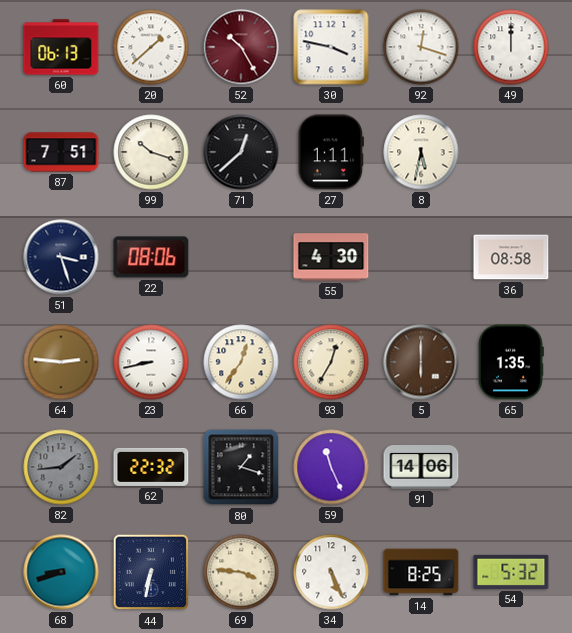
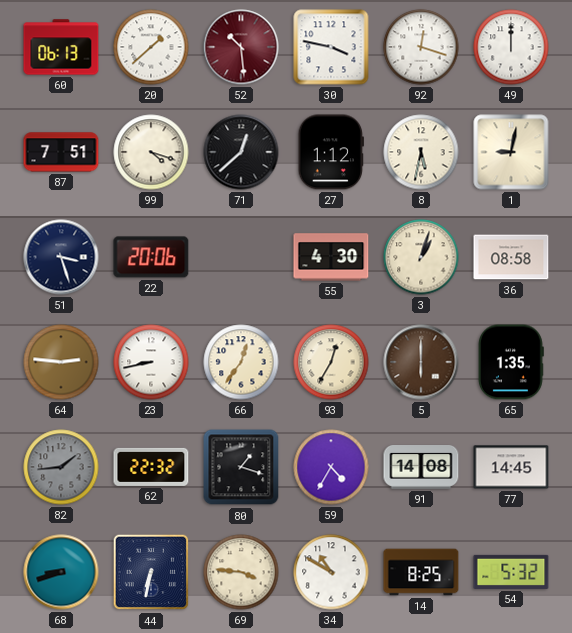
52: 10:25 -> 10:29 (241, 47)
99: 10:18 -> 4:18 (151, 152)
27: 1:11 -> 1:12 (331, 152)
1: none -> 9:02 (511, 152)
22: 08:06 -> 20:06 (151, 257)
3: none -> 1:03 (421, 257)
59: 11:26 -> 4:35 (331, 467)
91: 14:06 -> 14:08 (421, 468)
77: none -> 14:45 (511, 467)
34: 5:26 -> 10:50 (331, 572)
